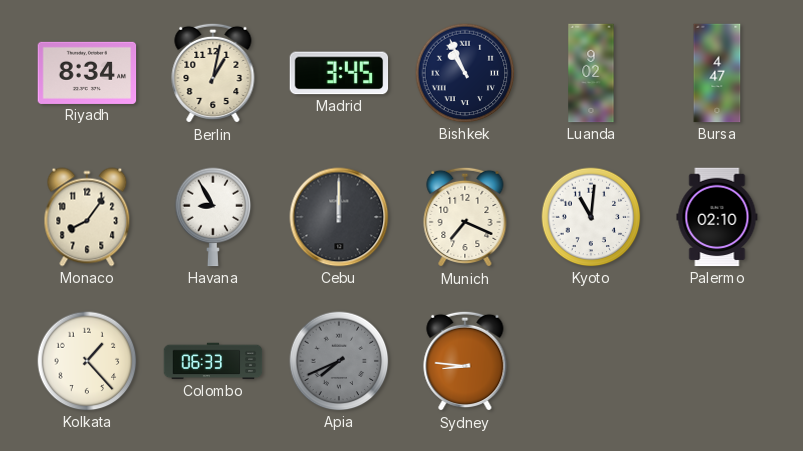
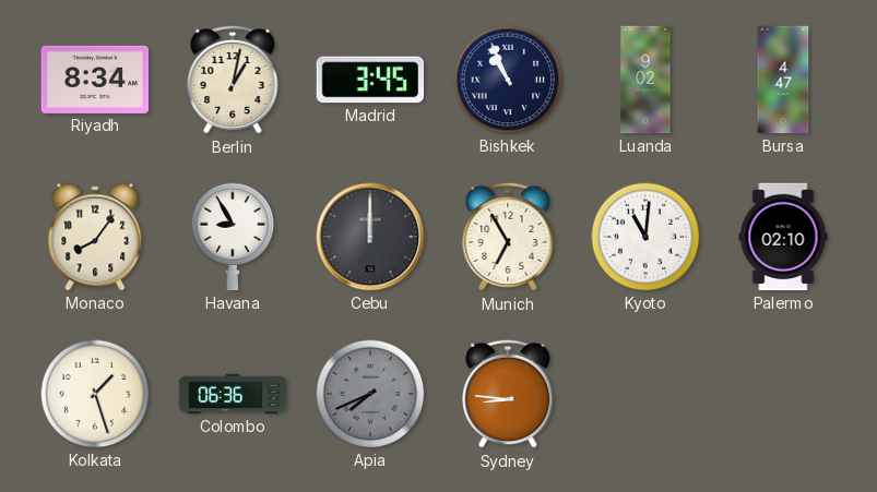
Munich: 7:19 -> 6:55 (508, 237)
Kolkata: 1:23 -> 1:27 (95, 394)
Colombo: 06:33 -> 06:36 (233, 394)
